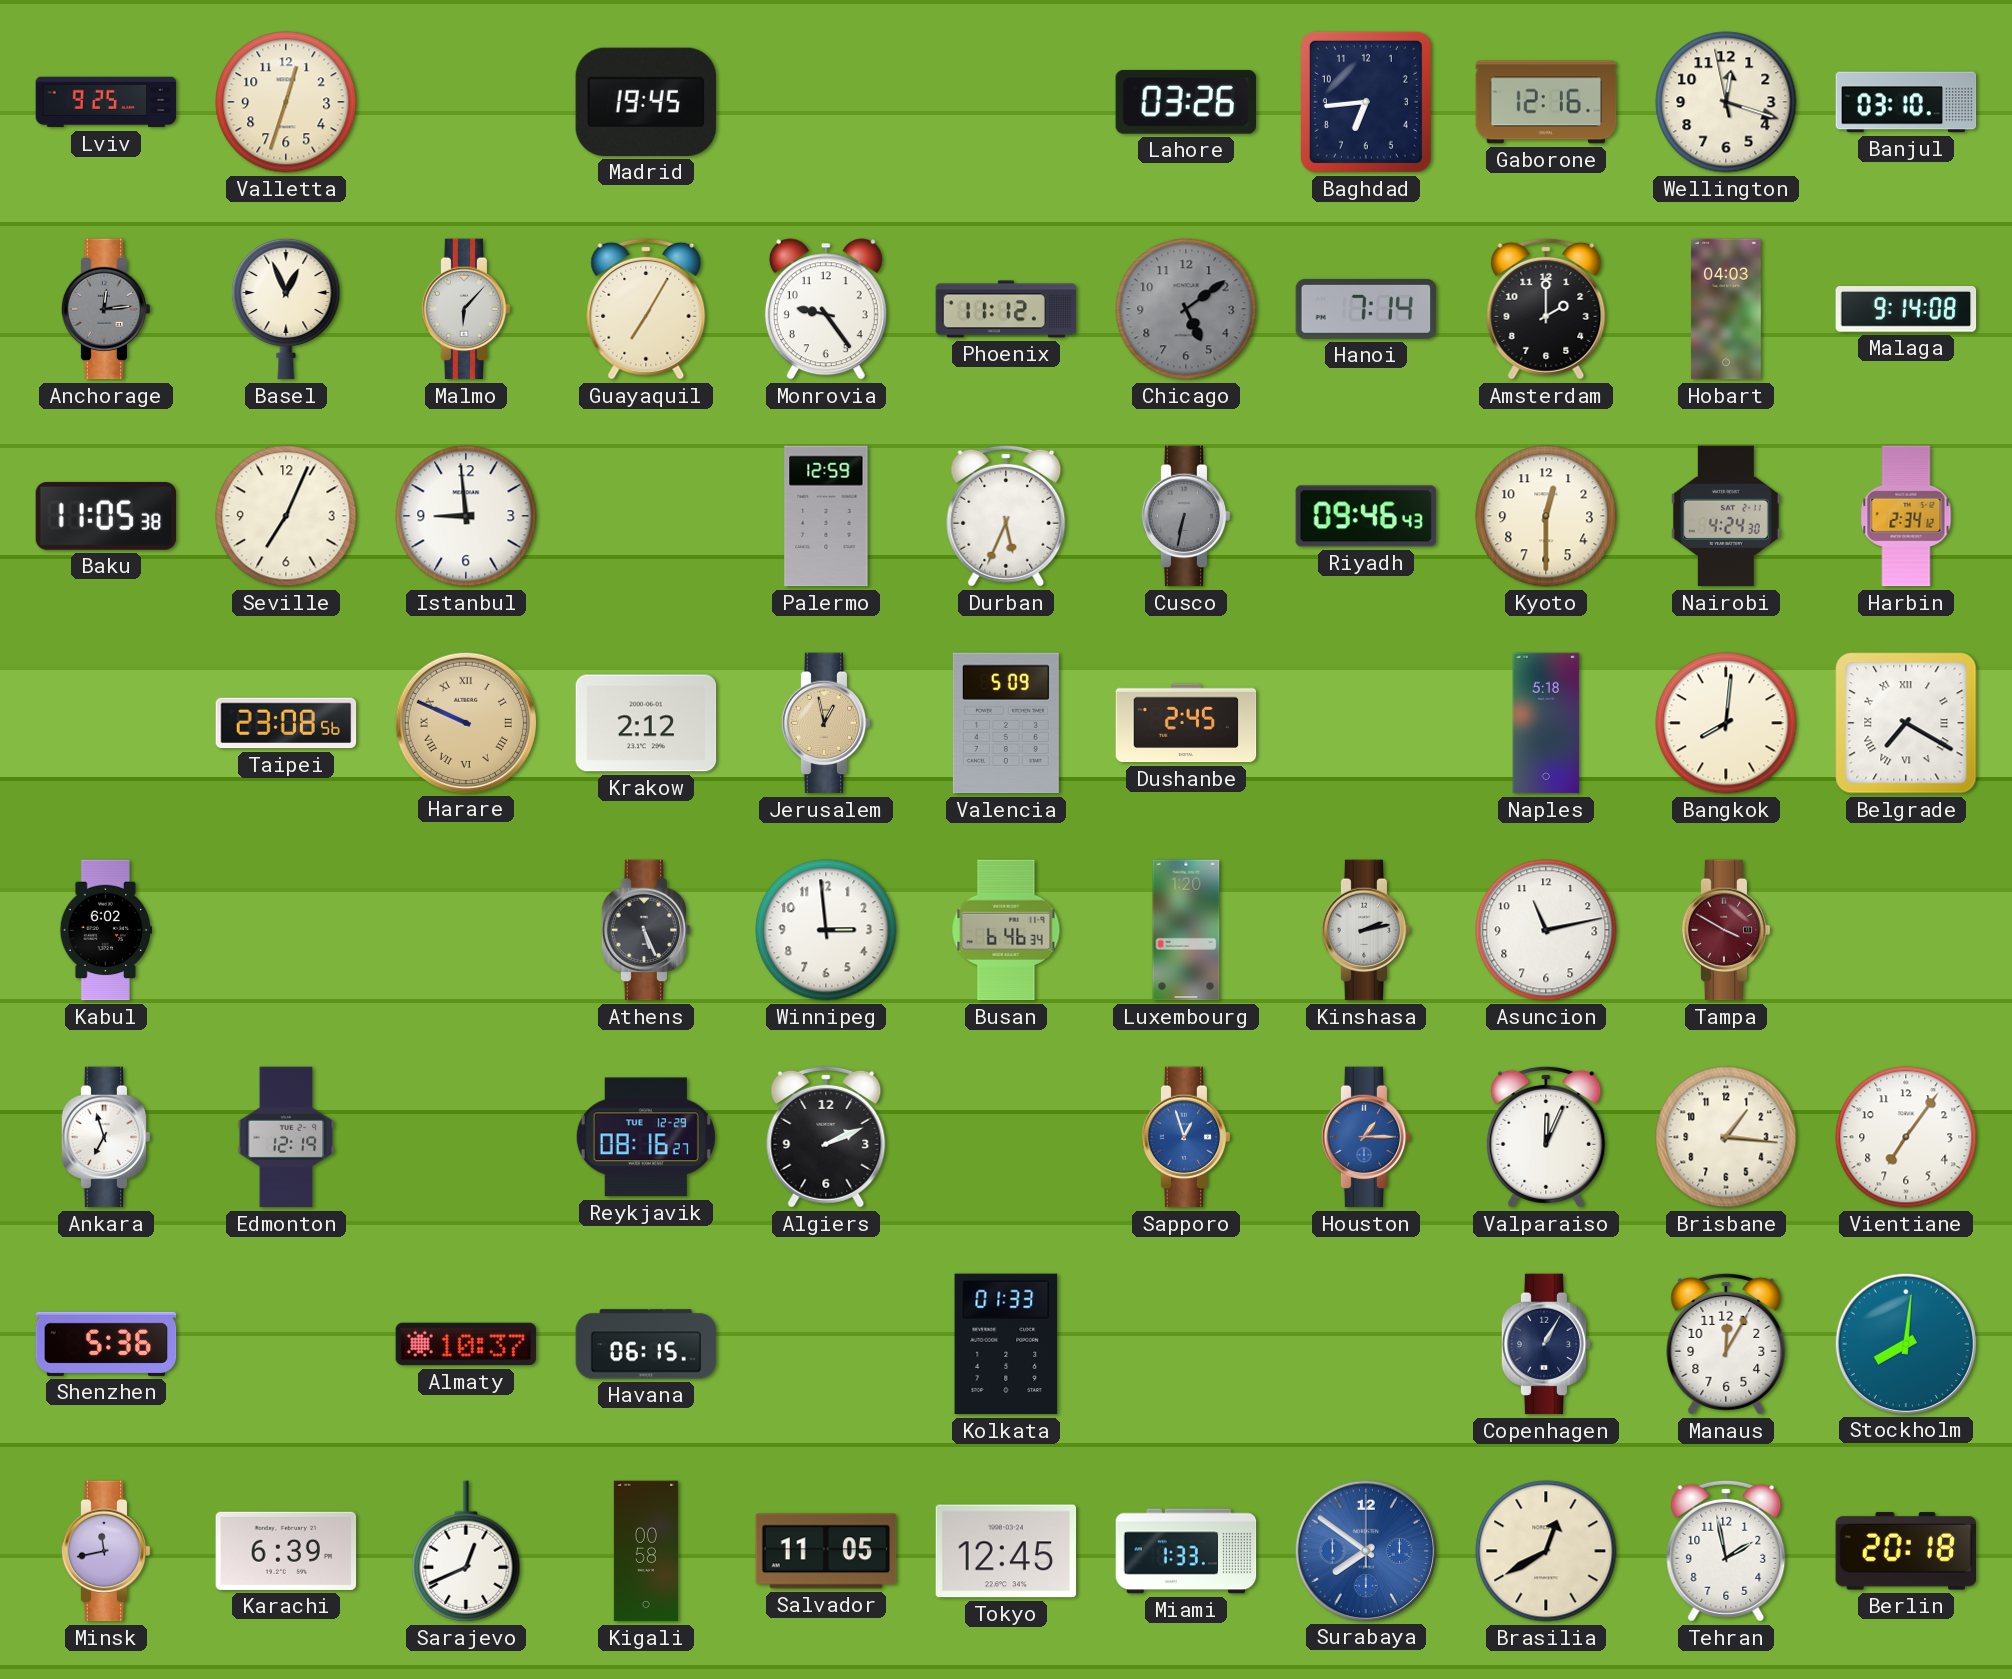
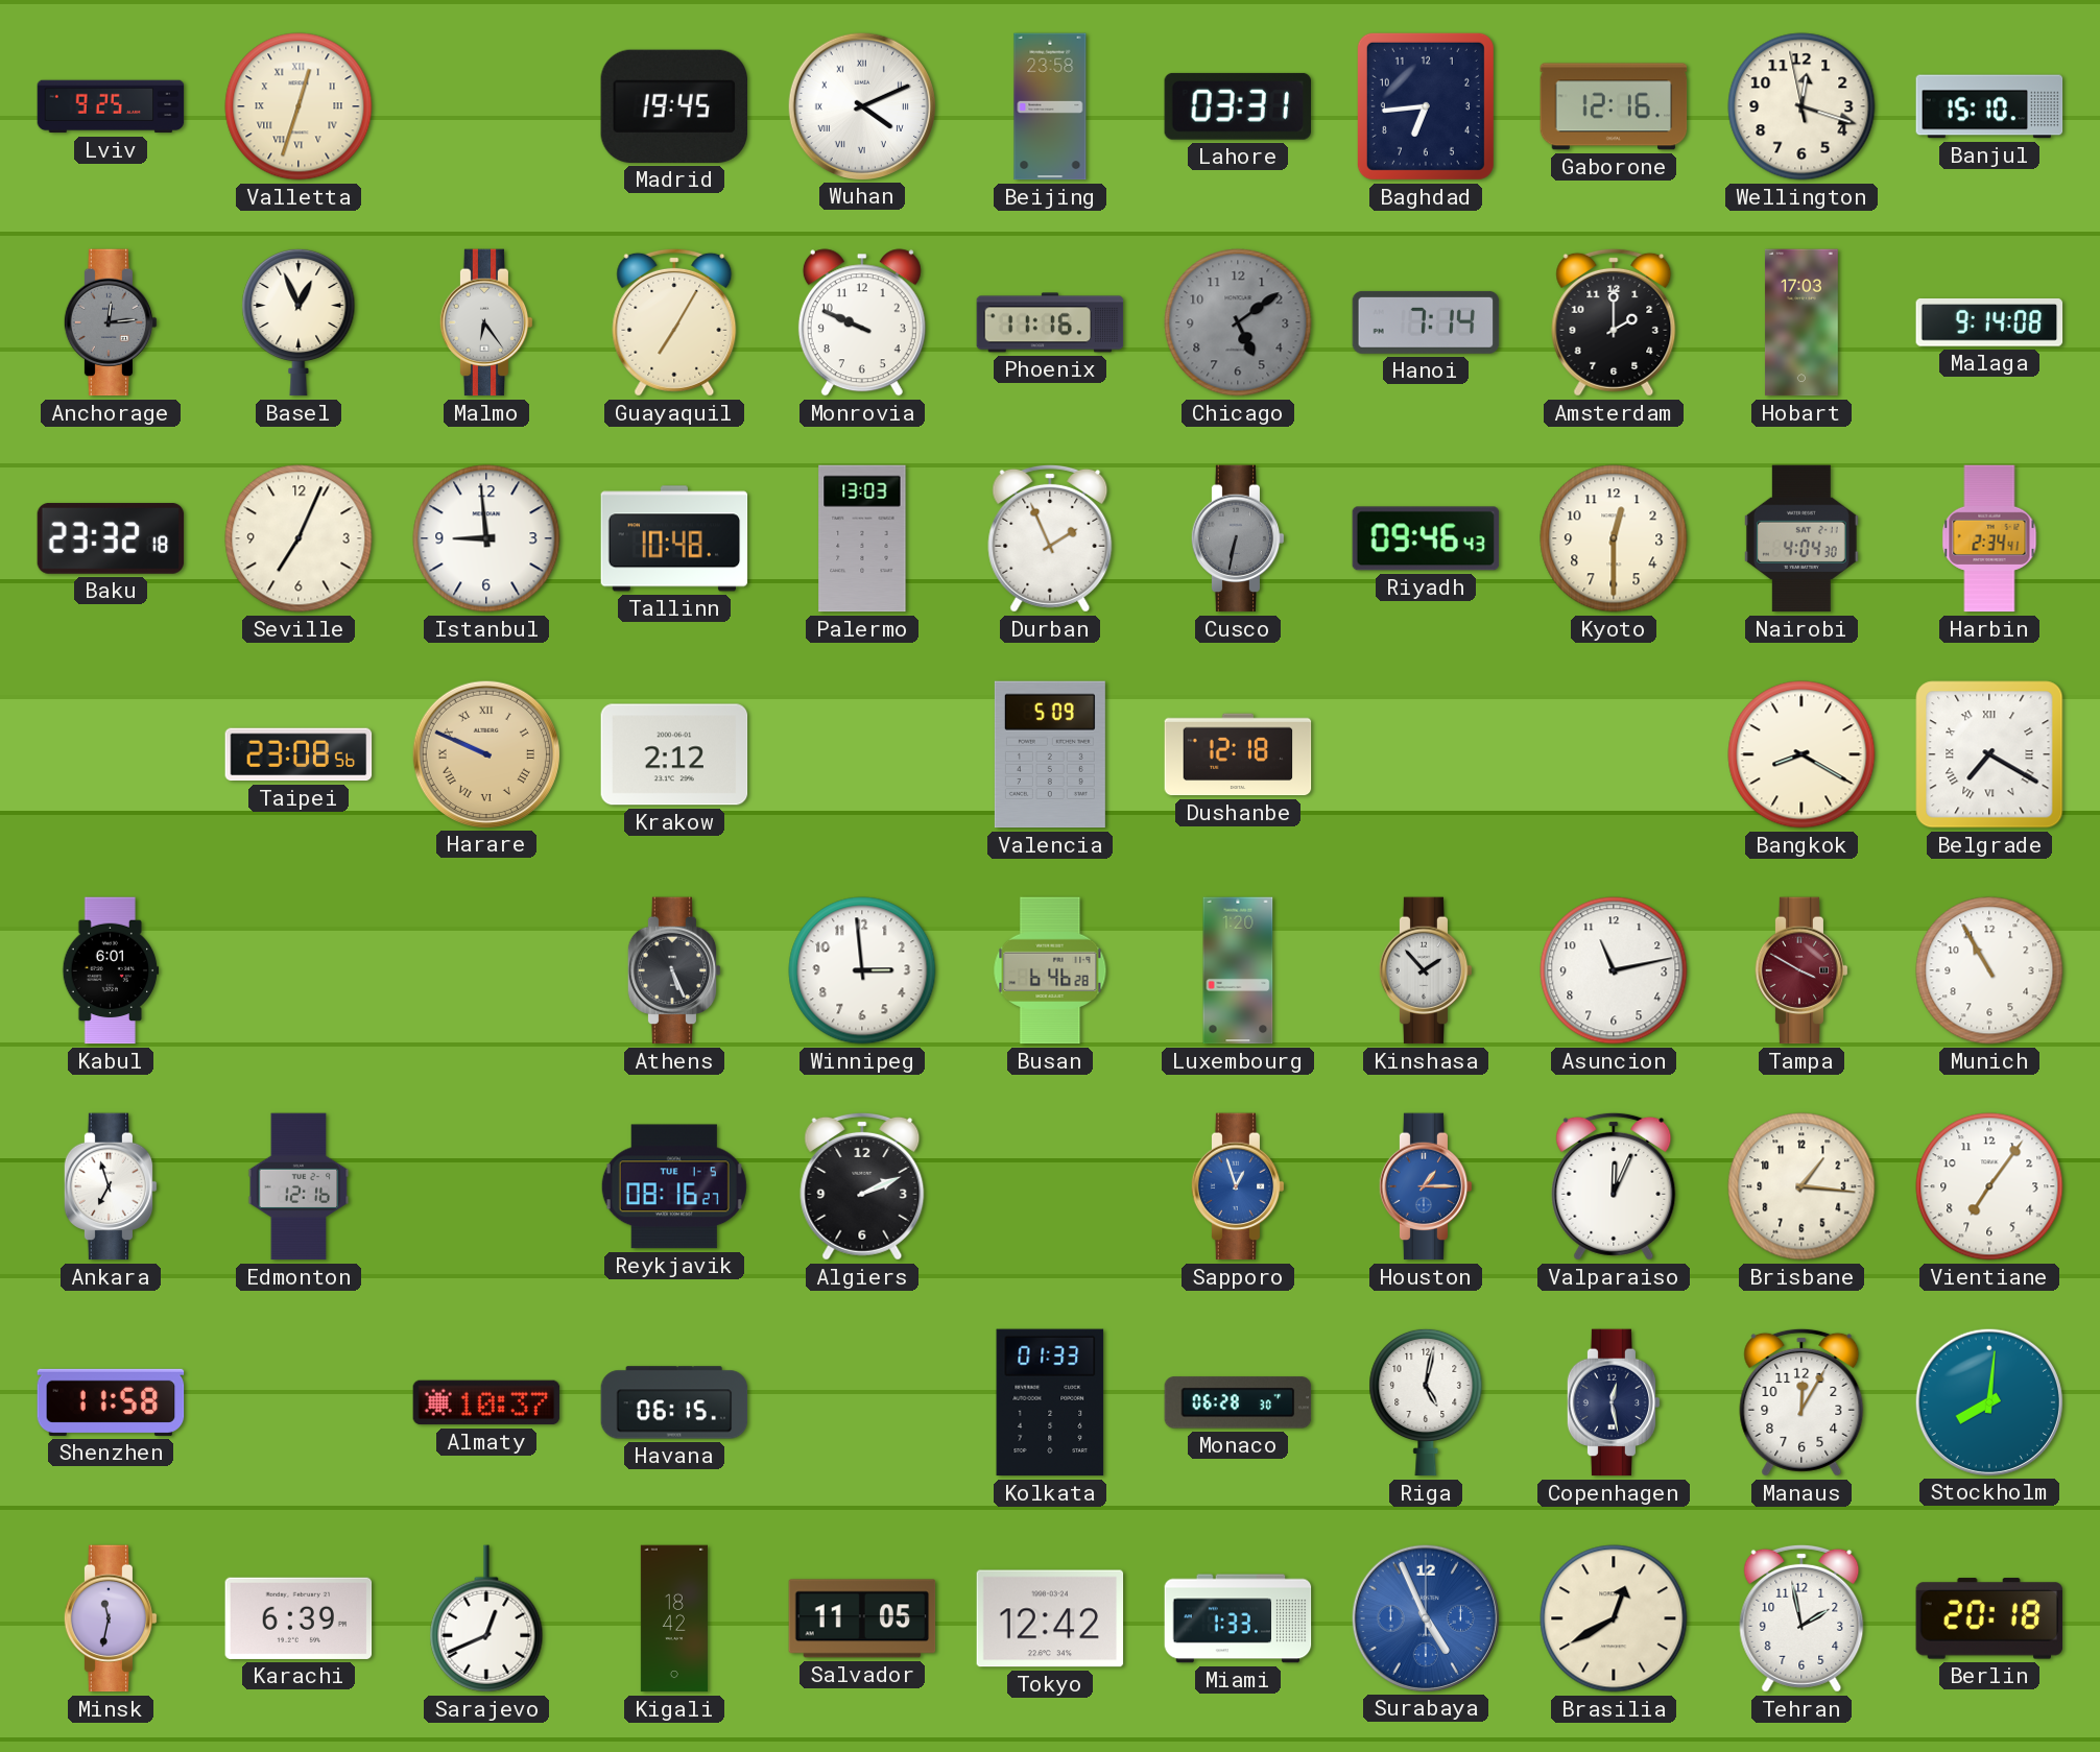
Valletta numerals: Arabic -> Roman (299, 106)
Wuhan: none -> 4:11 (861, 105)
Beijing: none -> 23:58 (1050, 106)
Lahore: 03:26 -> 03:31 (1237, 106)
Banjul: 03:10 -> 15:10 (1989, 106)
Malmo: 6:07 -> 6:24 (486, 322)
Monrovia: 9:24 -> 9:49 (862, 322)
Phoenix: 11:12 -> 11:16 (1050, 322)
Hobart: 04:03 -> 17:03 (1801, 322)
Baku: 11:05 -> 23:32 (111, 538)
Tallinn: none -> 10:48 (674, 538)
Palermo: 12:59 -> 13:03 (862, 538)
Durban: 5:34 -> 1:56 (1050, 538)
Nairobi: 4:24 -> 4:04 (1801, 538)
Harbin: 2:34:12 -> 2:34:41 (1989, 538)
Jerusalem: 12:58 -> none (826, 723)
Dushanbe: 2:45 -> 12:18 (1238, 754)
Naples: 5:18 -> none (1546, 723)
Bangkok: 8:01 -> 8:20 (1801, 754)
Kabul: 6:02 -> 6:01 (111, 970)
Busan: 6:46:34 -> 6:46:28 (1050, 970)
Kinshasa: 2:13 -> 1:53 (1426, 970)
Munich: none -> 10:55 (1989, 970)
Edmonton: 12:19 -> 12:16 (299, 1186)
Reykjavik date: TUE 12-29 -> TUE 1-5 (674, 1186)
Shenzhen: 5:36 -> 11:58 (111, 1402)
Monaco: none -> 06:28 (1238, 1402)
Riga: none -> 5:02 (1426, 1402)
Copenhagen: 1:05 -> 12:28 (1614, 1402)
Minsk: 11:43 -> 11:32 (111, 1618)
Kigali: 00:58 -> 18:42 (674, 1618)
Tokyo: 12:45 -> 12:42 (1050, 1618)
Surabaya: 7:51 -> 4:56 (1425, 1617)
